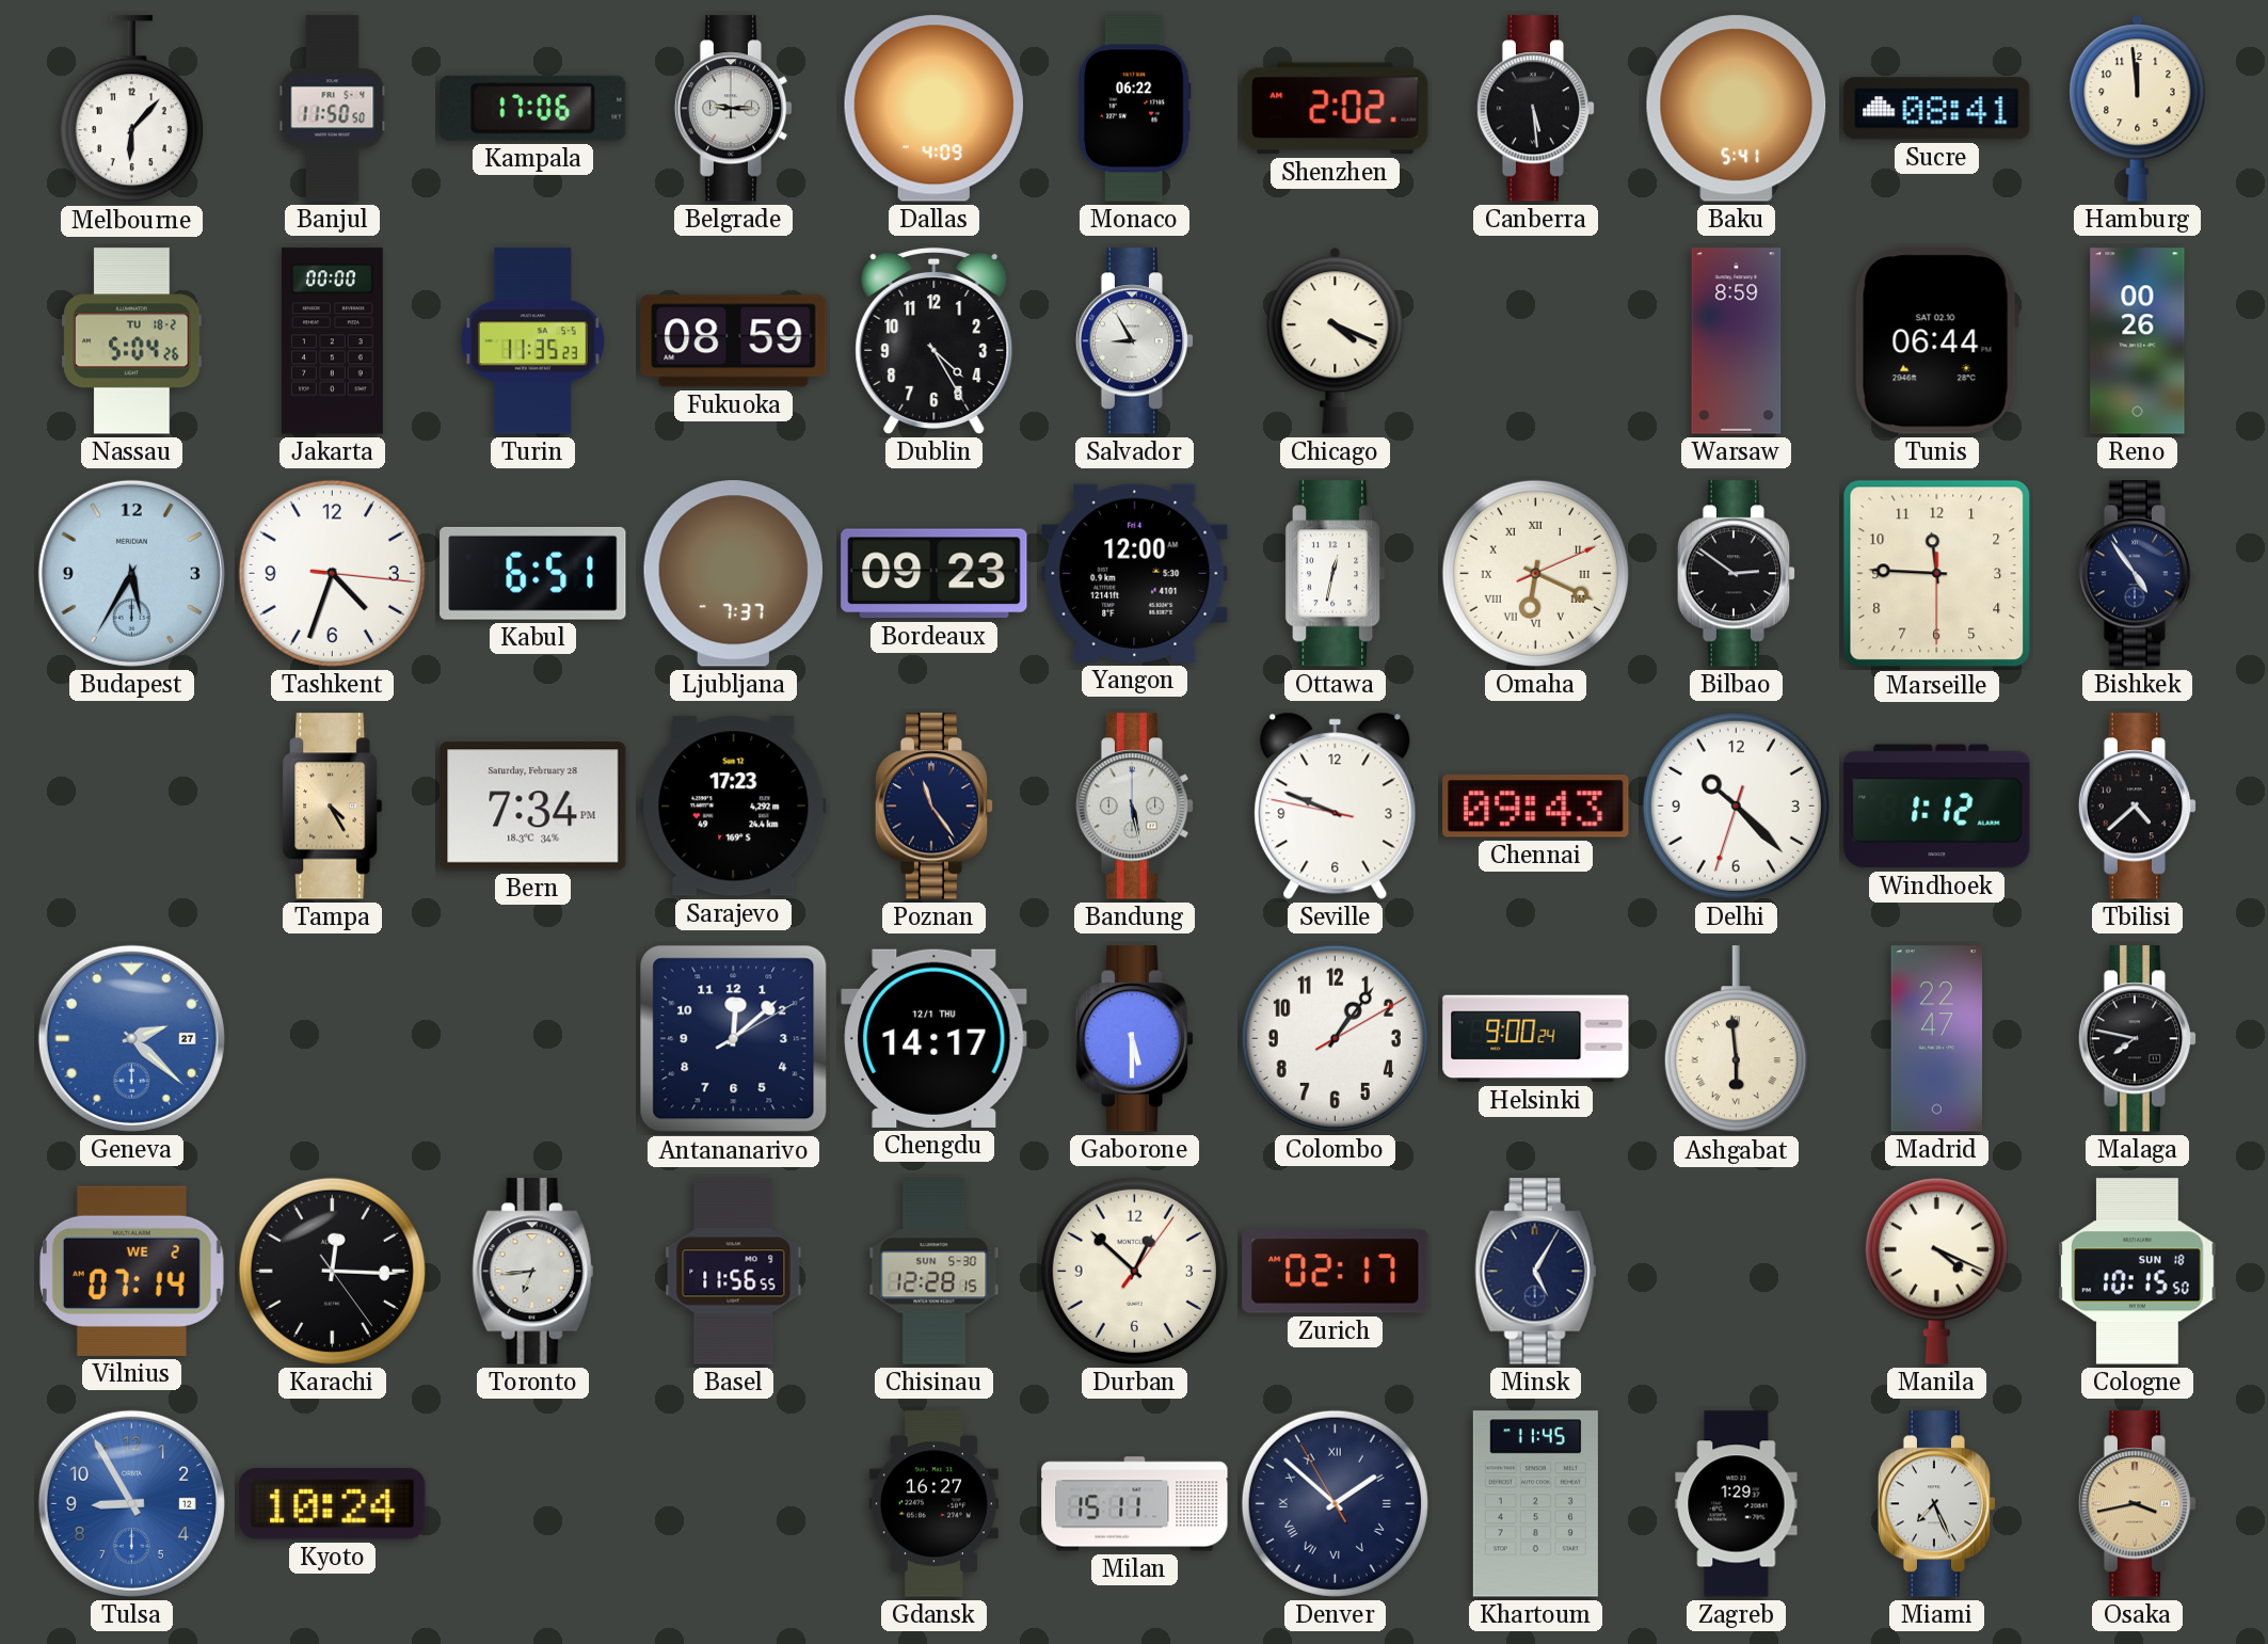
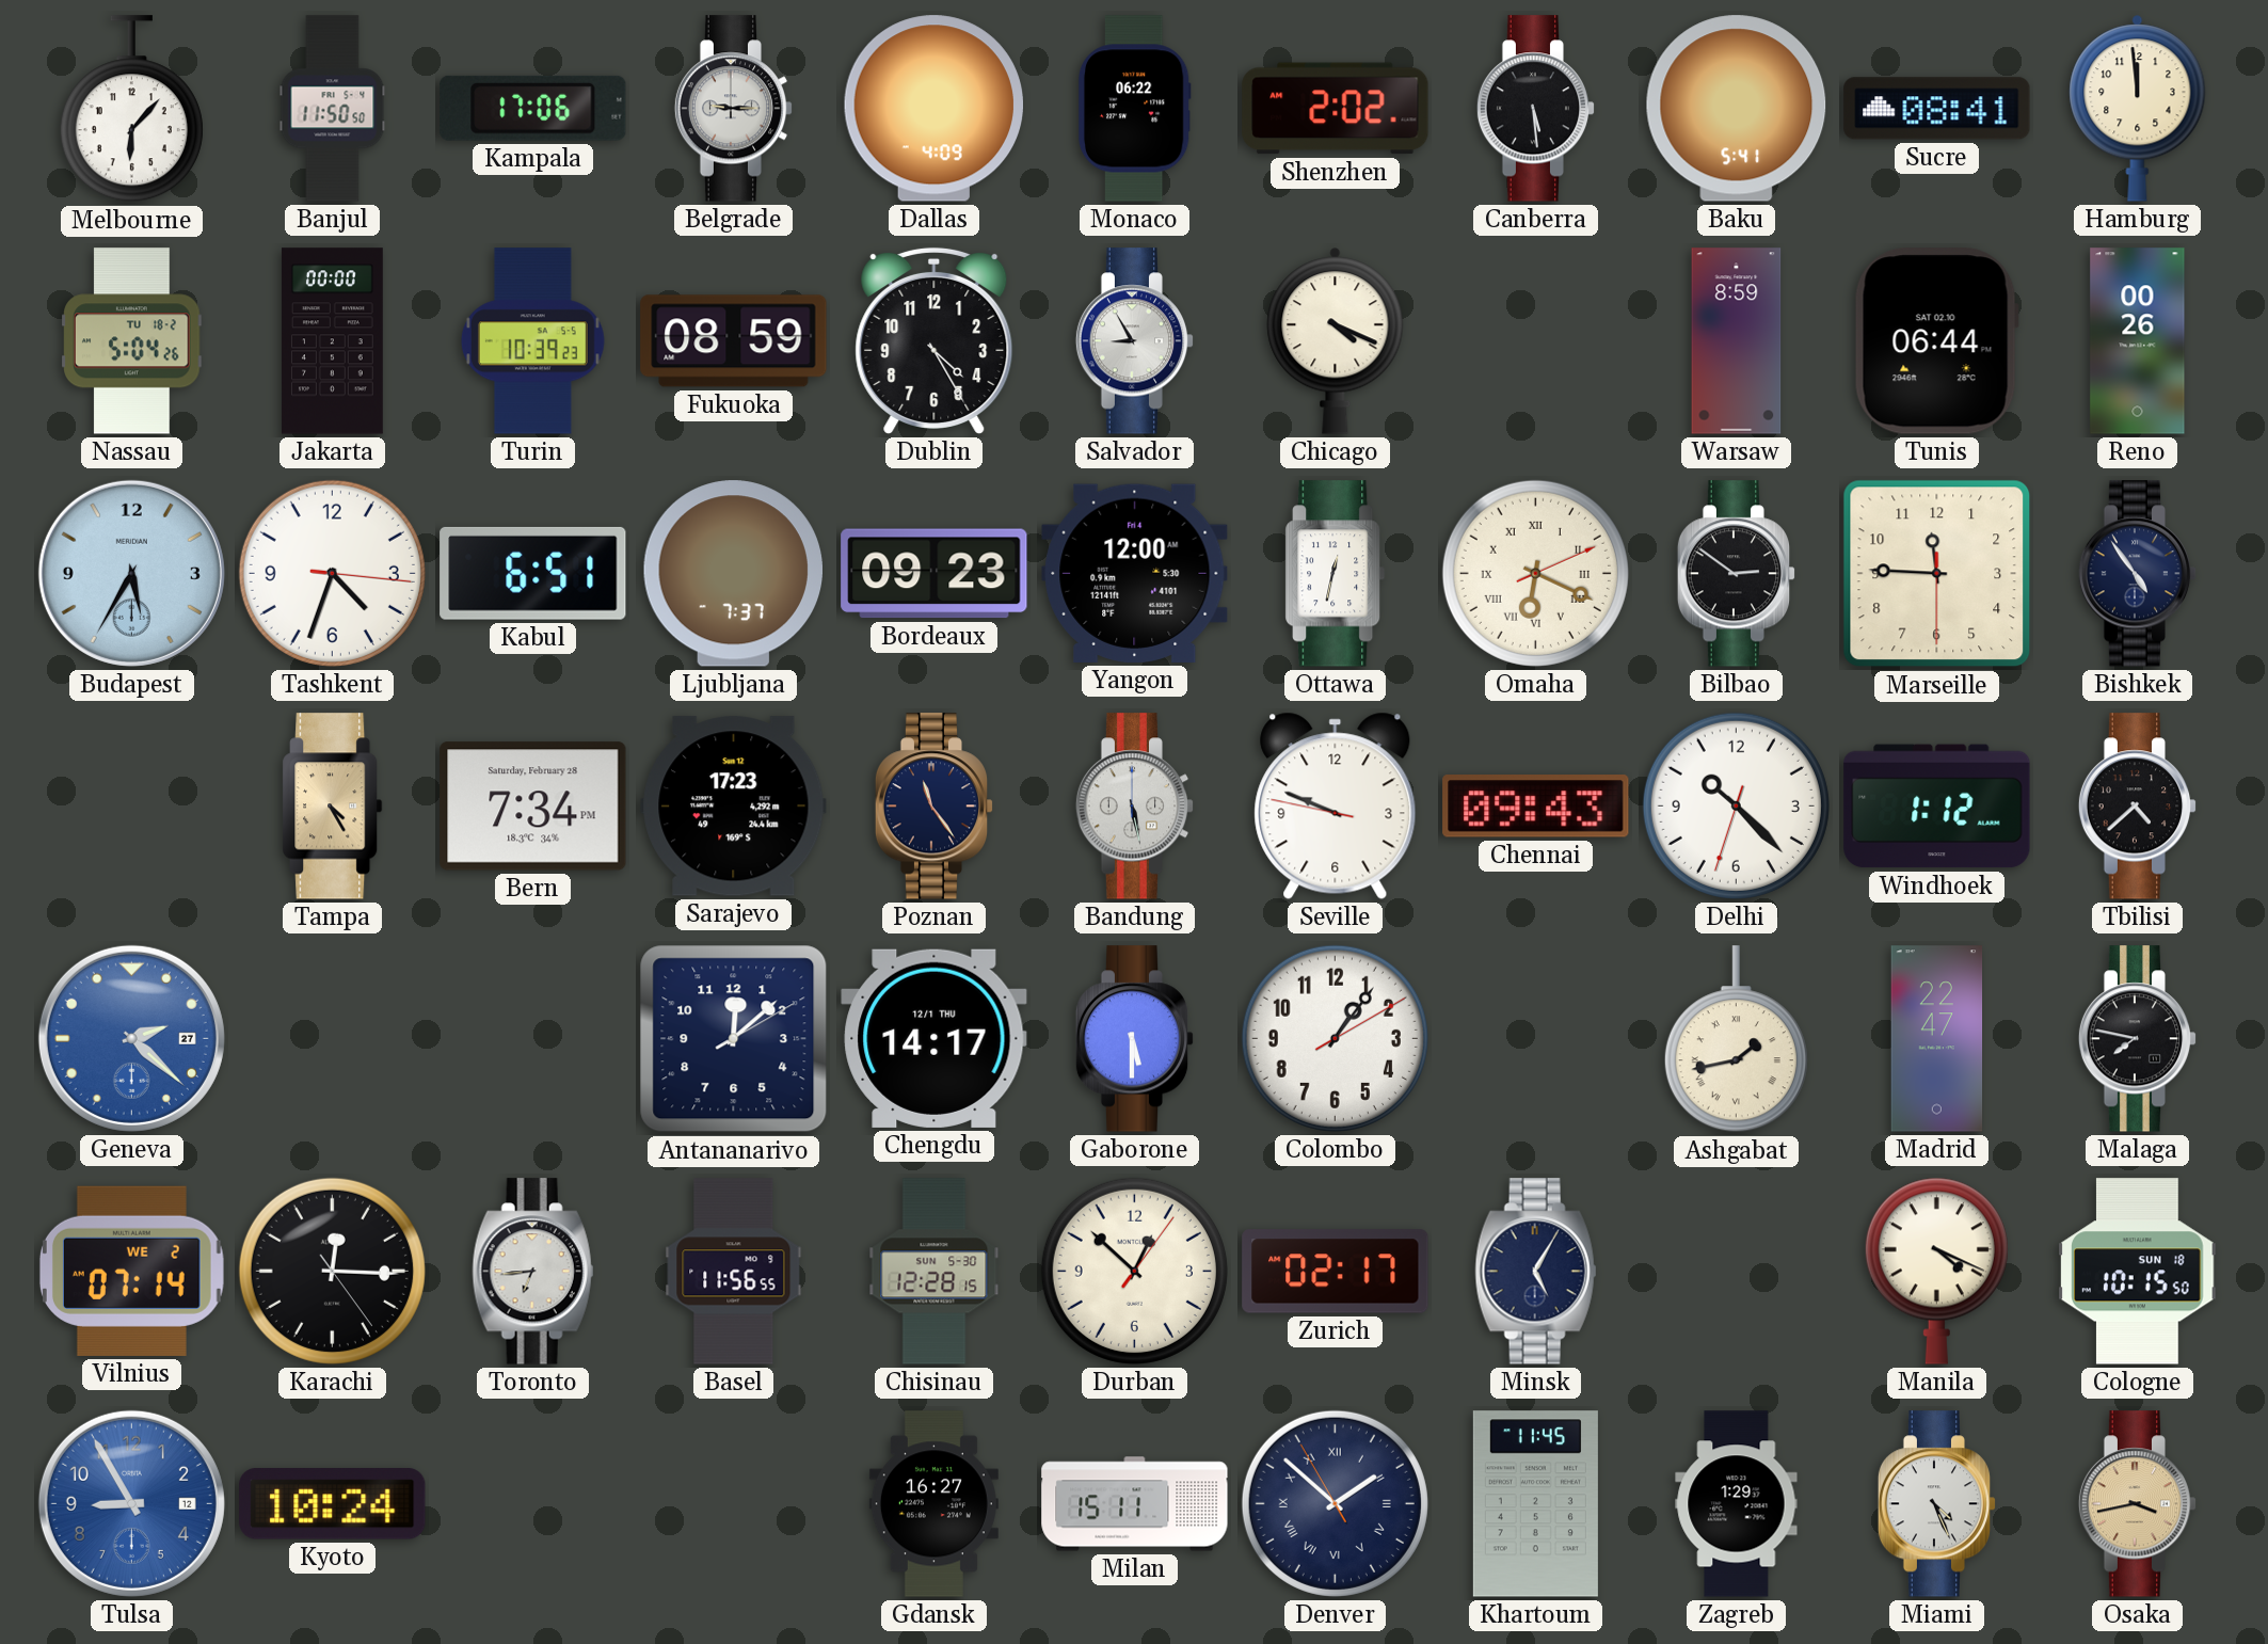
Turin: 11:35 -> 10:39 (532, 341)
Helsinki: 9:00 -> none (1536, 1039)
Ashgabat: 5:59 -> 1:43 (1736, 1039)
Miami: 7:26 -> 4:26 (1937, 1504)
